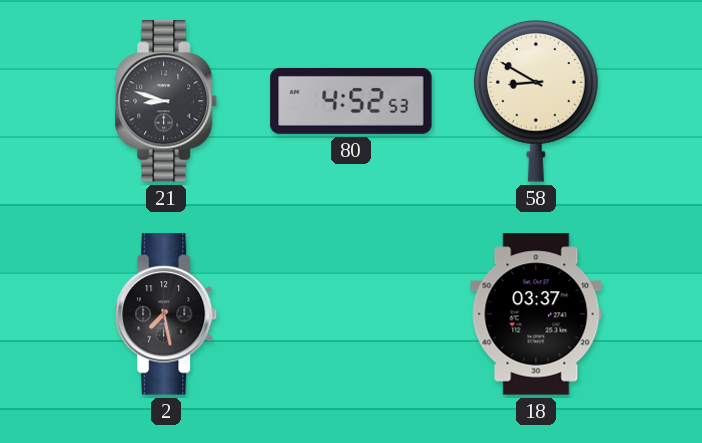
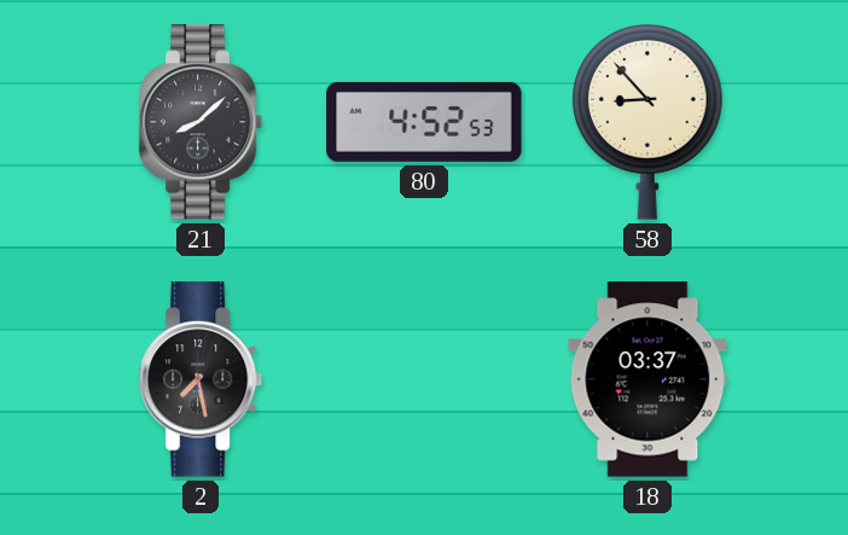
21: 8:48 -> 8:08 (202, 122)
58: 8:50 -> 8:53 (649, 122)
